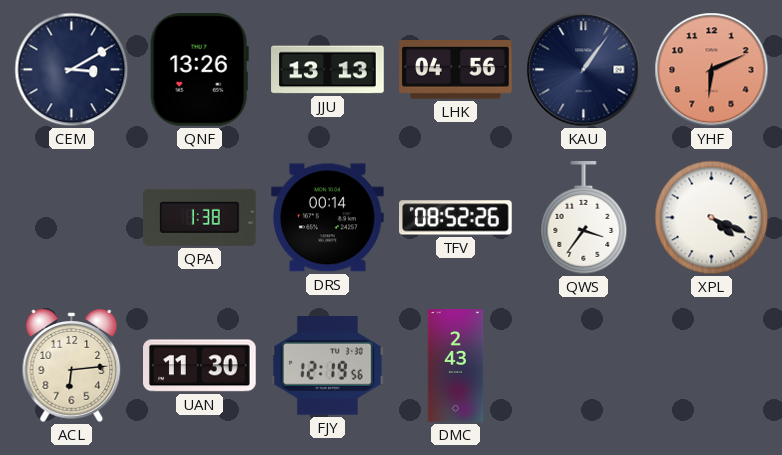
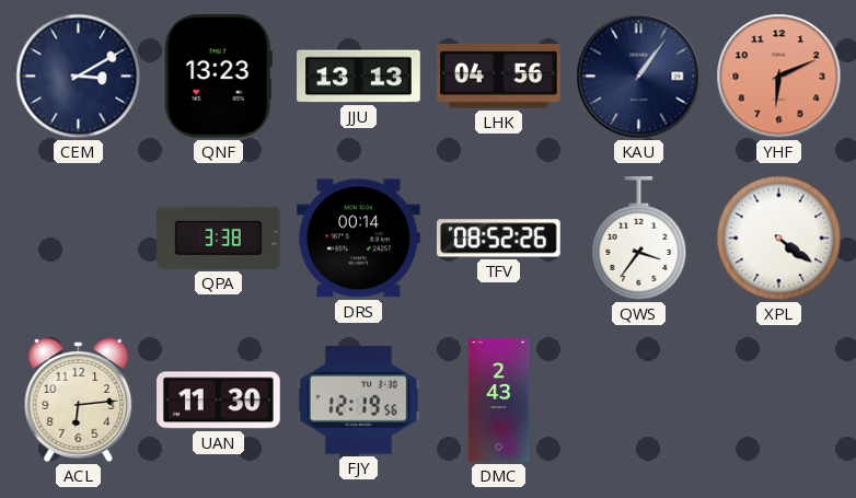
QNF: 13:26 -> 13:23 (218, 77)
QPA: 1:38 -> 3:38 (219, 238)
XPL: 4:19 -> 4:21 (779, 239)
